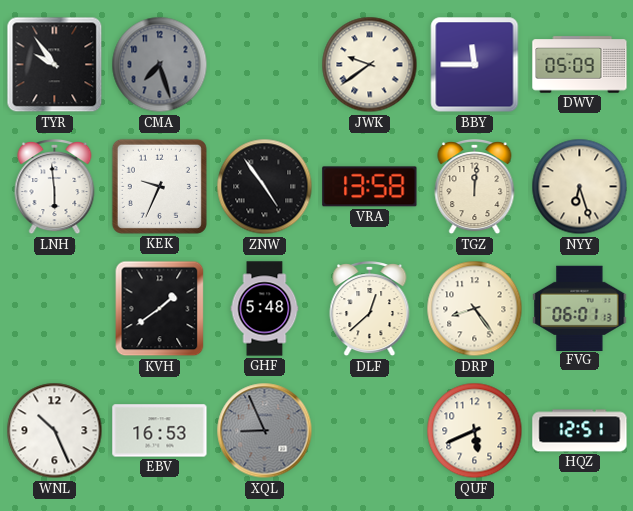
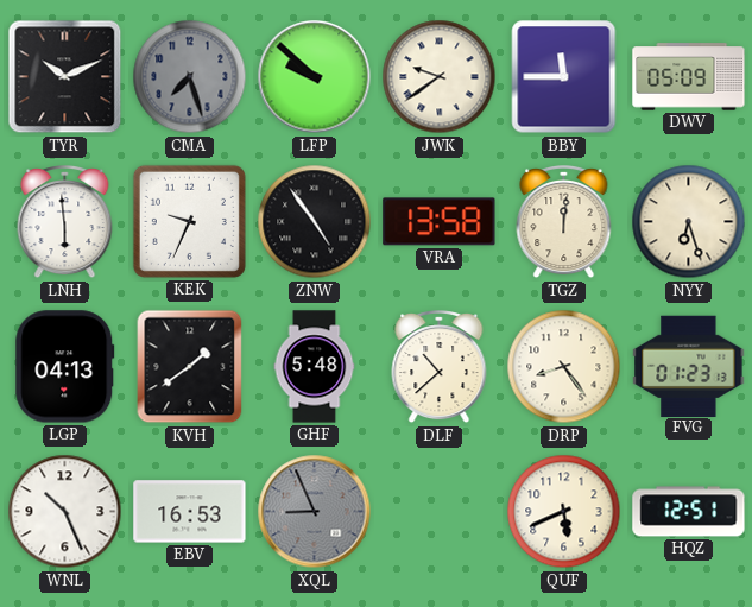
TYR: 9:54 -> 10:11 (65, 77)
LFP: none -> 9:52 (315, 77)
LGP: none -> 04:13 (65, 367)
DLF: 12:38 -> 10:38 (440, 368)
FVG: 06:01 -> 01:23 (689, 366)
